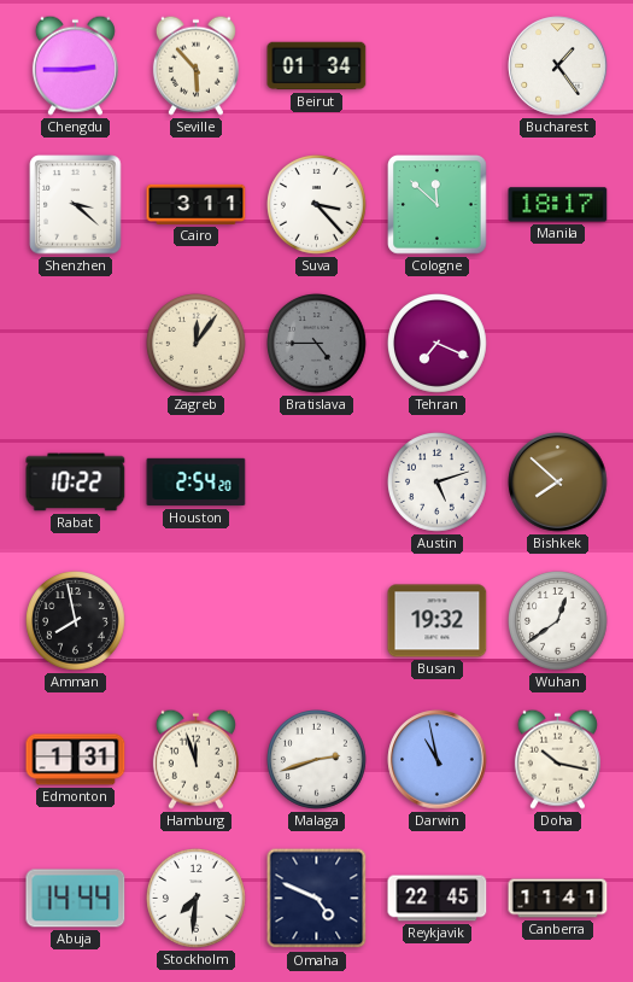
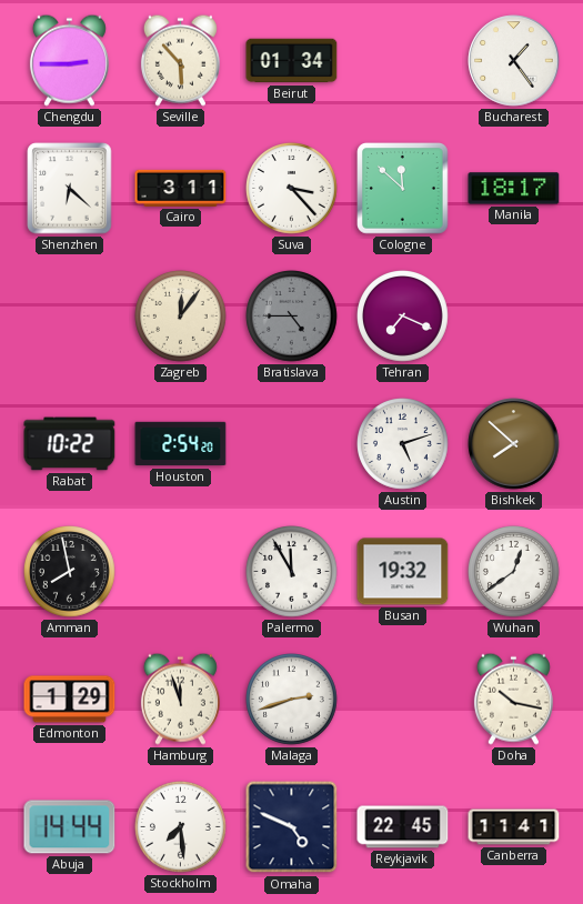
Shenzhen: 3:22 -> 6:22 (70, 189)
Palermo: none -> 11:55 (292, 572)
Edmonton: 1:31 -> 1:29 (70, 700)
Darwin: 10:58 -> none (438, 760)
Stockholm: 7:31 -> 7:29 (181, 827)
